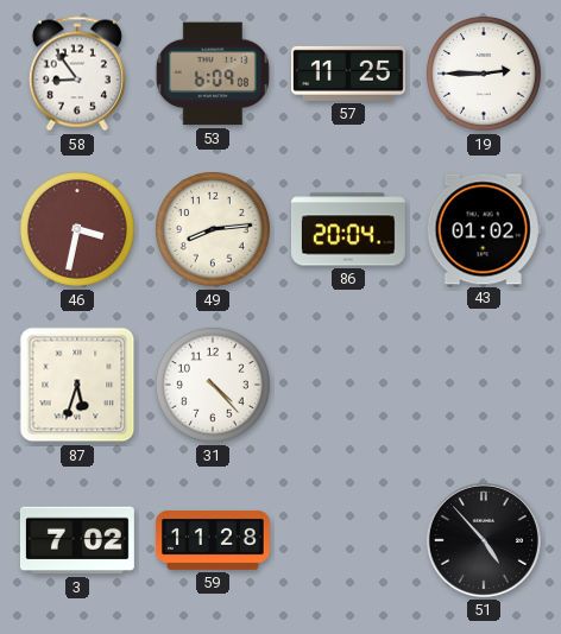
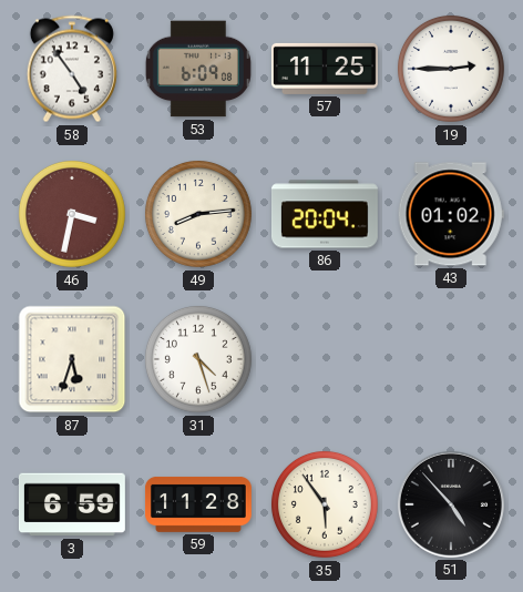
58: 8:54 -> 4:54 (72, 69)
31: 4:23 -> 4:27 (198, 359)
3: 7:02 -> 6:59 (72, 504)
35: none -> 5:54 (325, 504)
